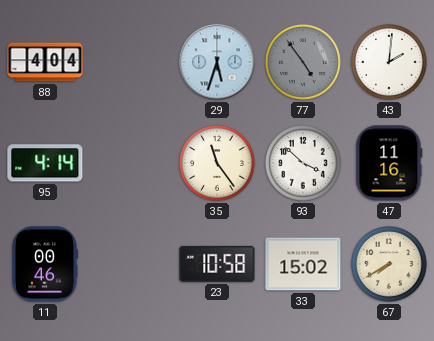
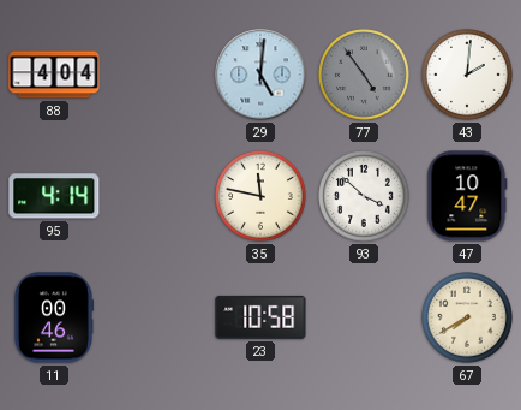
29: 5:33 -> 5:01 (260, 75)
35: 11:24 -> 11:47 (260, 196)
47: 11:16 -> 10:47 (467, 196)
33: 15:02 -> none (303, 264)
